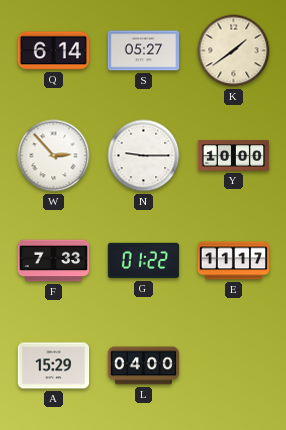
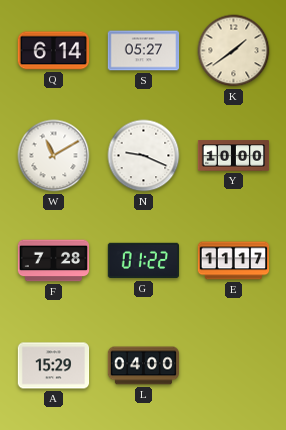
W: 2:53 -> 11:10 (54, 156)
N: 9:15 -> 9:19 (144, 156)
F: 7:33 -> 7:28 (54, 261)
